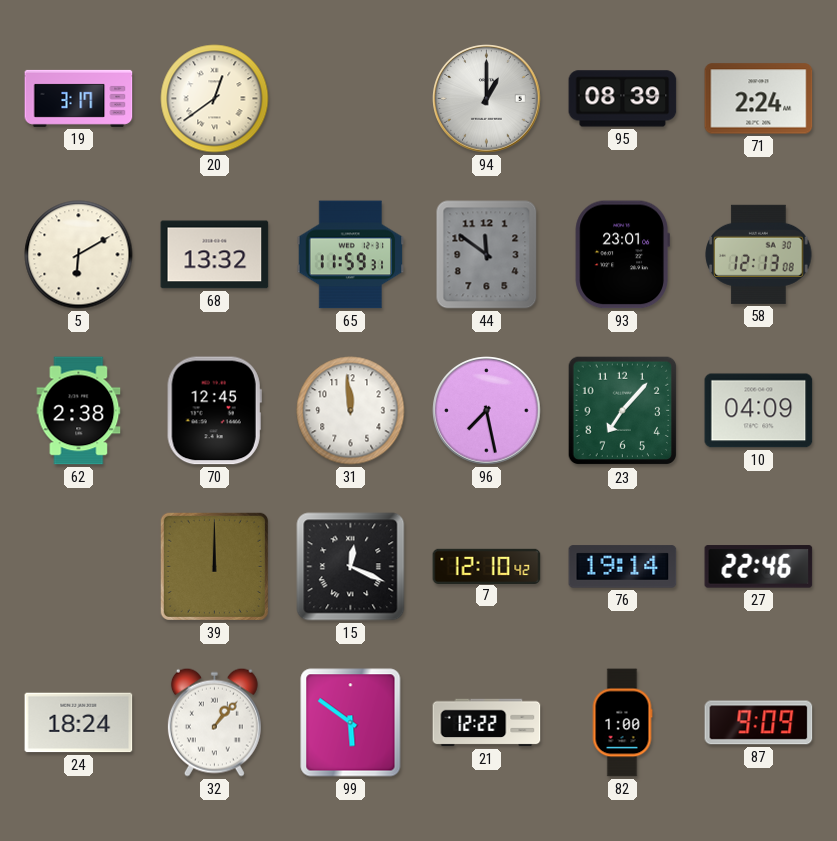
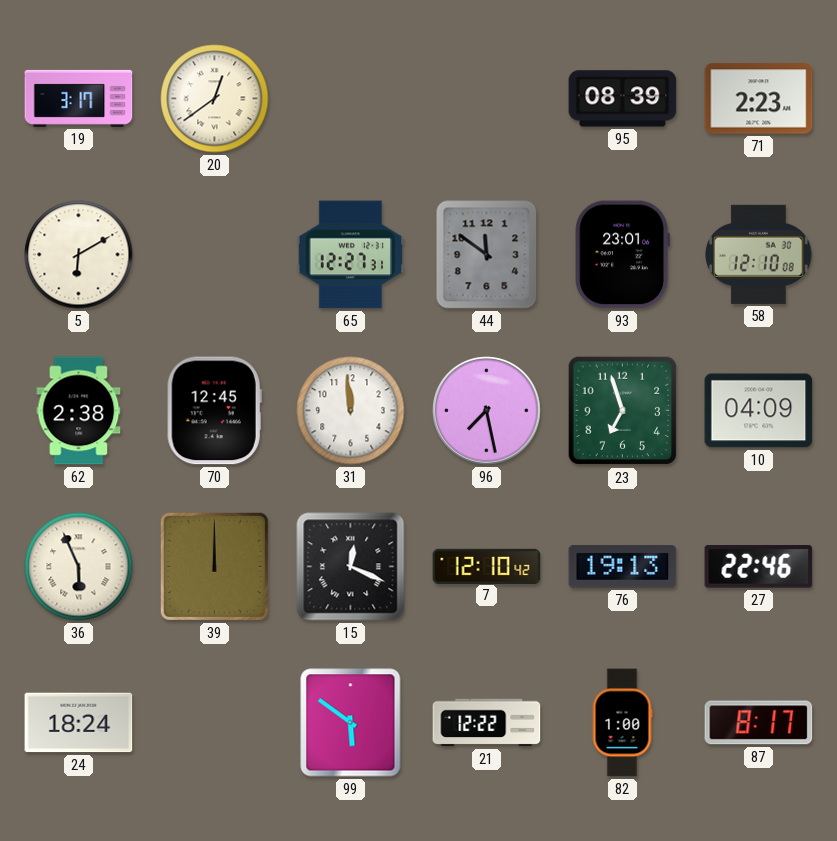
94: 1:00 -> none (487, 99)
71: 2:24 -> 2:23 (759, 99)
68: 13:32 -> none (215, 255)
65: 11:59 -> 12:27 (351, 255)
58: 12:13 -> 12:10 (759, 254)
23: 7:07 -> 6:57 (623, 411)
36: none -> 5:56 (79, 567)
76: 19:14 -> 19:13 (623, 567)
32: 1:07 -> none (214, 722)
87: 9:09 -> 8:17 (759, 723)
